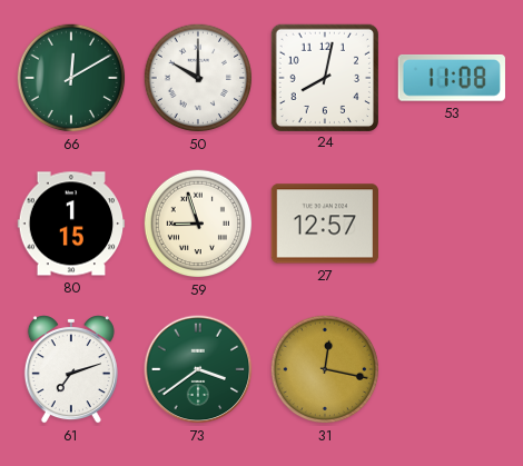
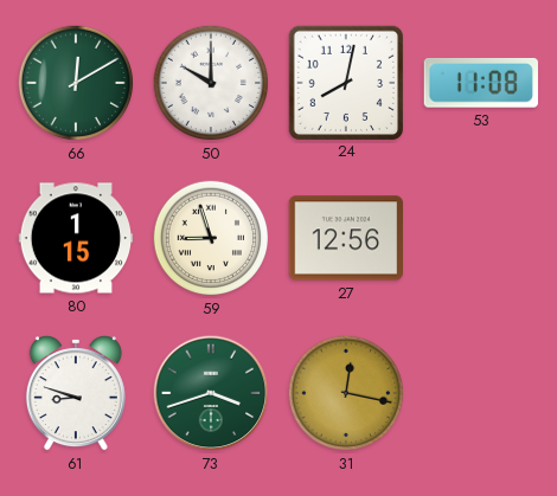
27: 12:57 -> 12:56 (346, 238)
61: 7:12 -> 8:48 (76, 393)
73: 3:39 -> 3:42 (211, 393)
